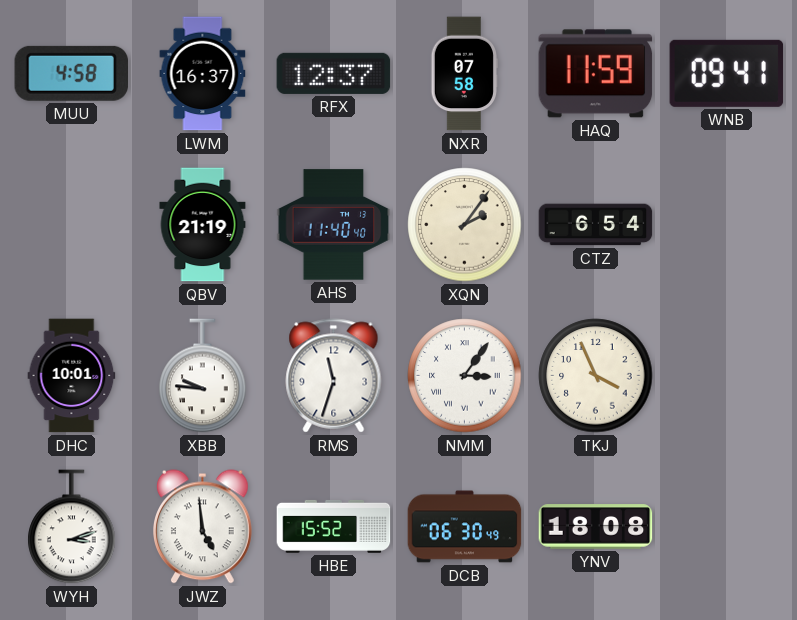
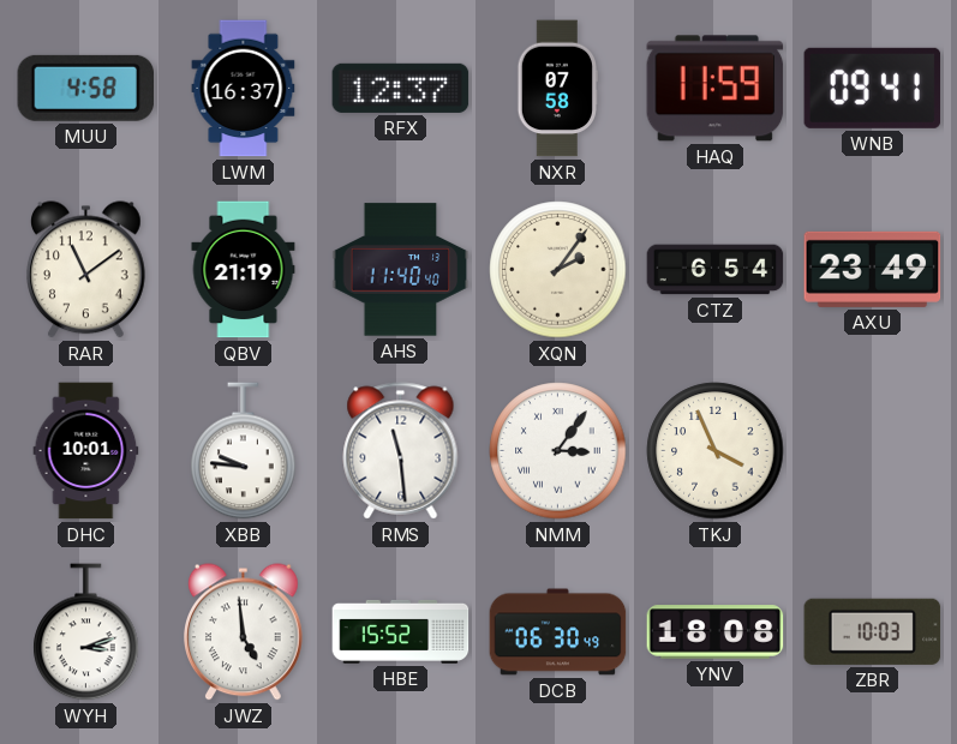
RAR: none -> 11:09 (86, 270)
AXU: none -> 23:49 (873, 269)
RMS: 11:33 -> 11:29 (401, 451)
ZBR: none -> 10:03 (873, 631)
